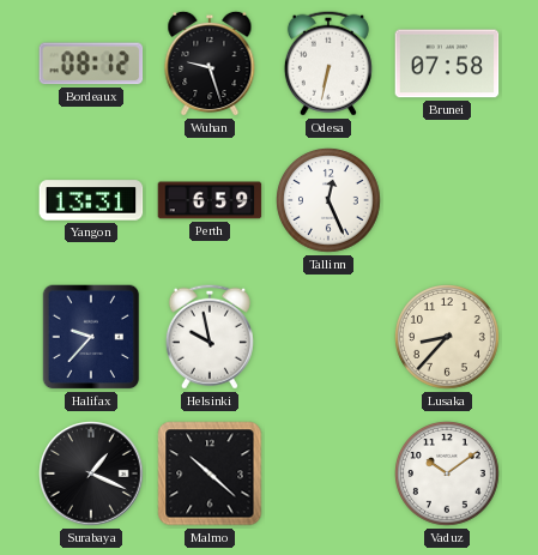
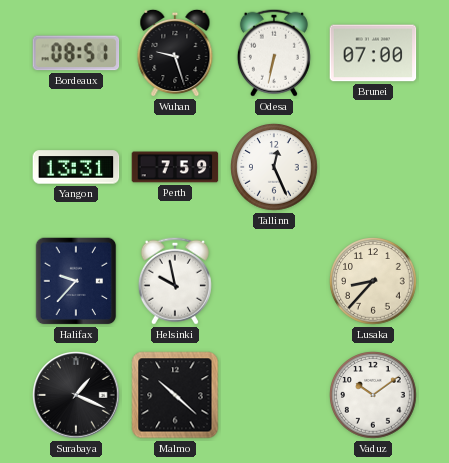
Bordeaux: 08:12 -> 08:51 (76, 53)
Brunei: 07:58 -> 07:00 (373, 53)
Perth: 6:59 -> 7:59 (175, 167)
